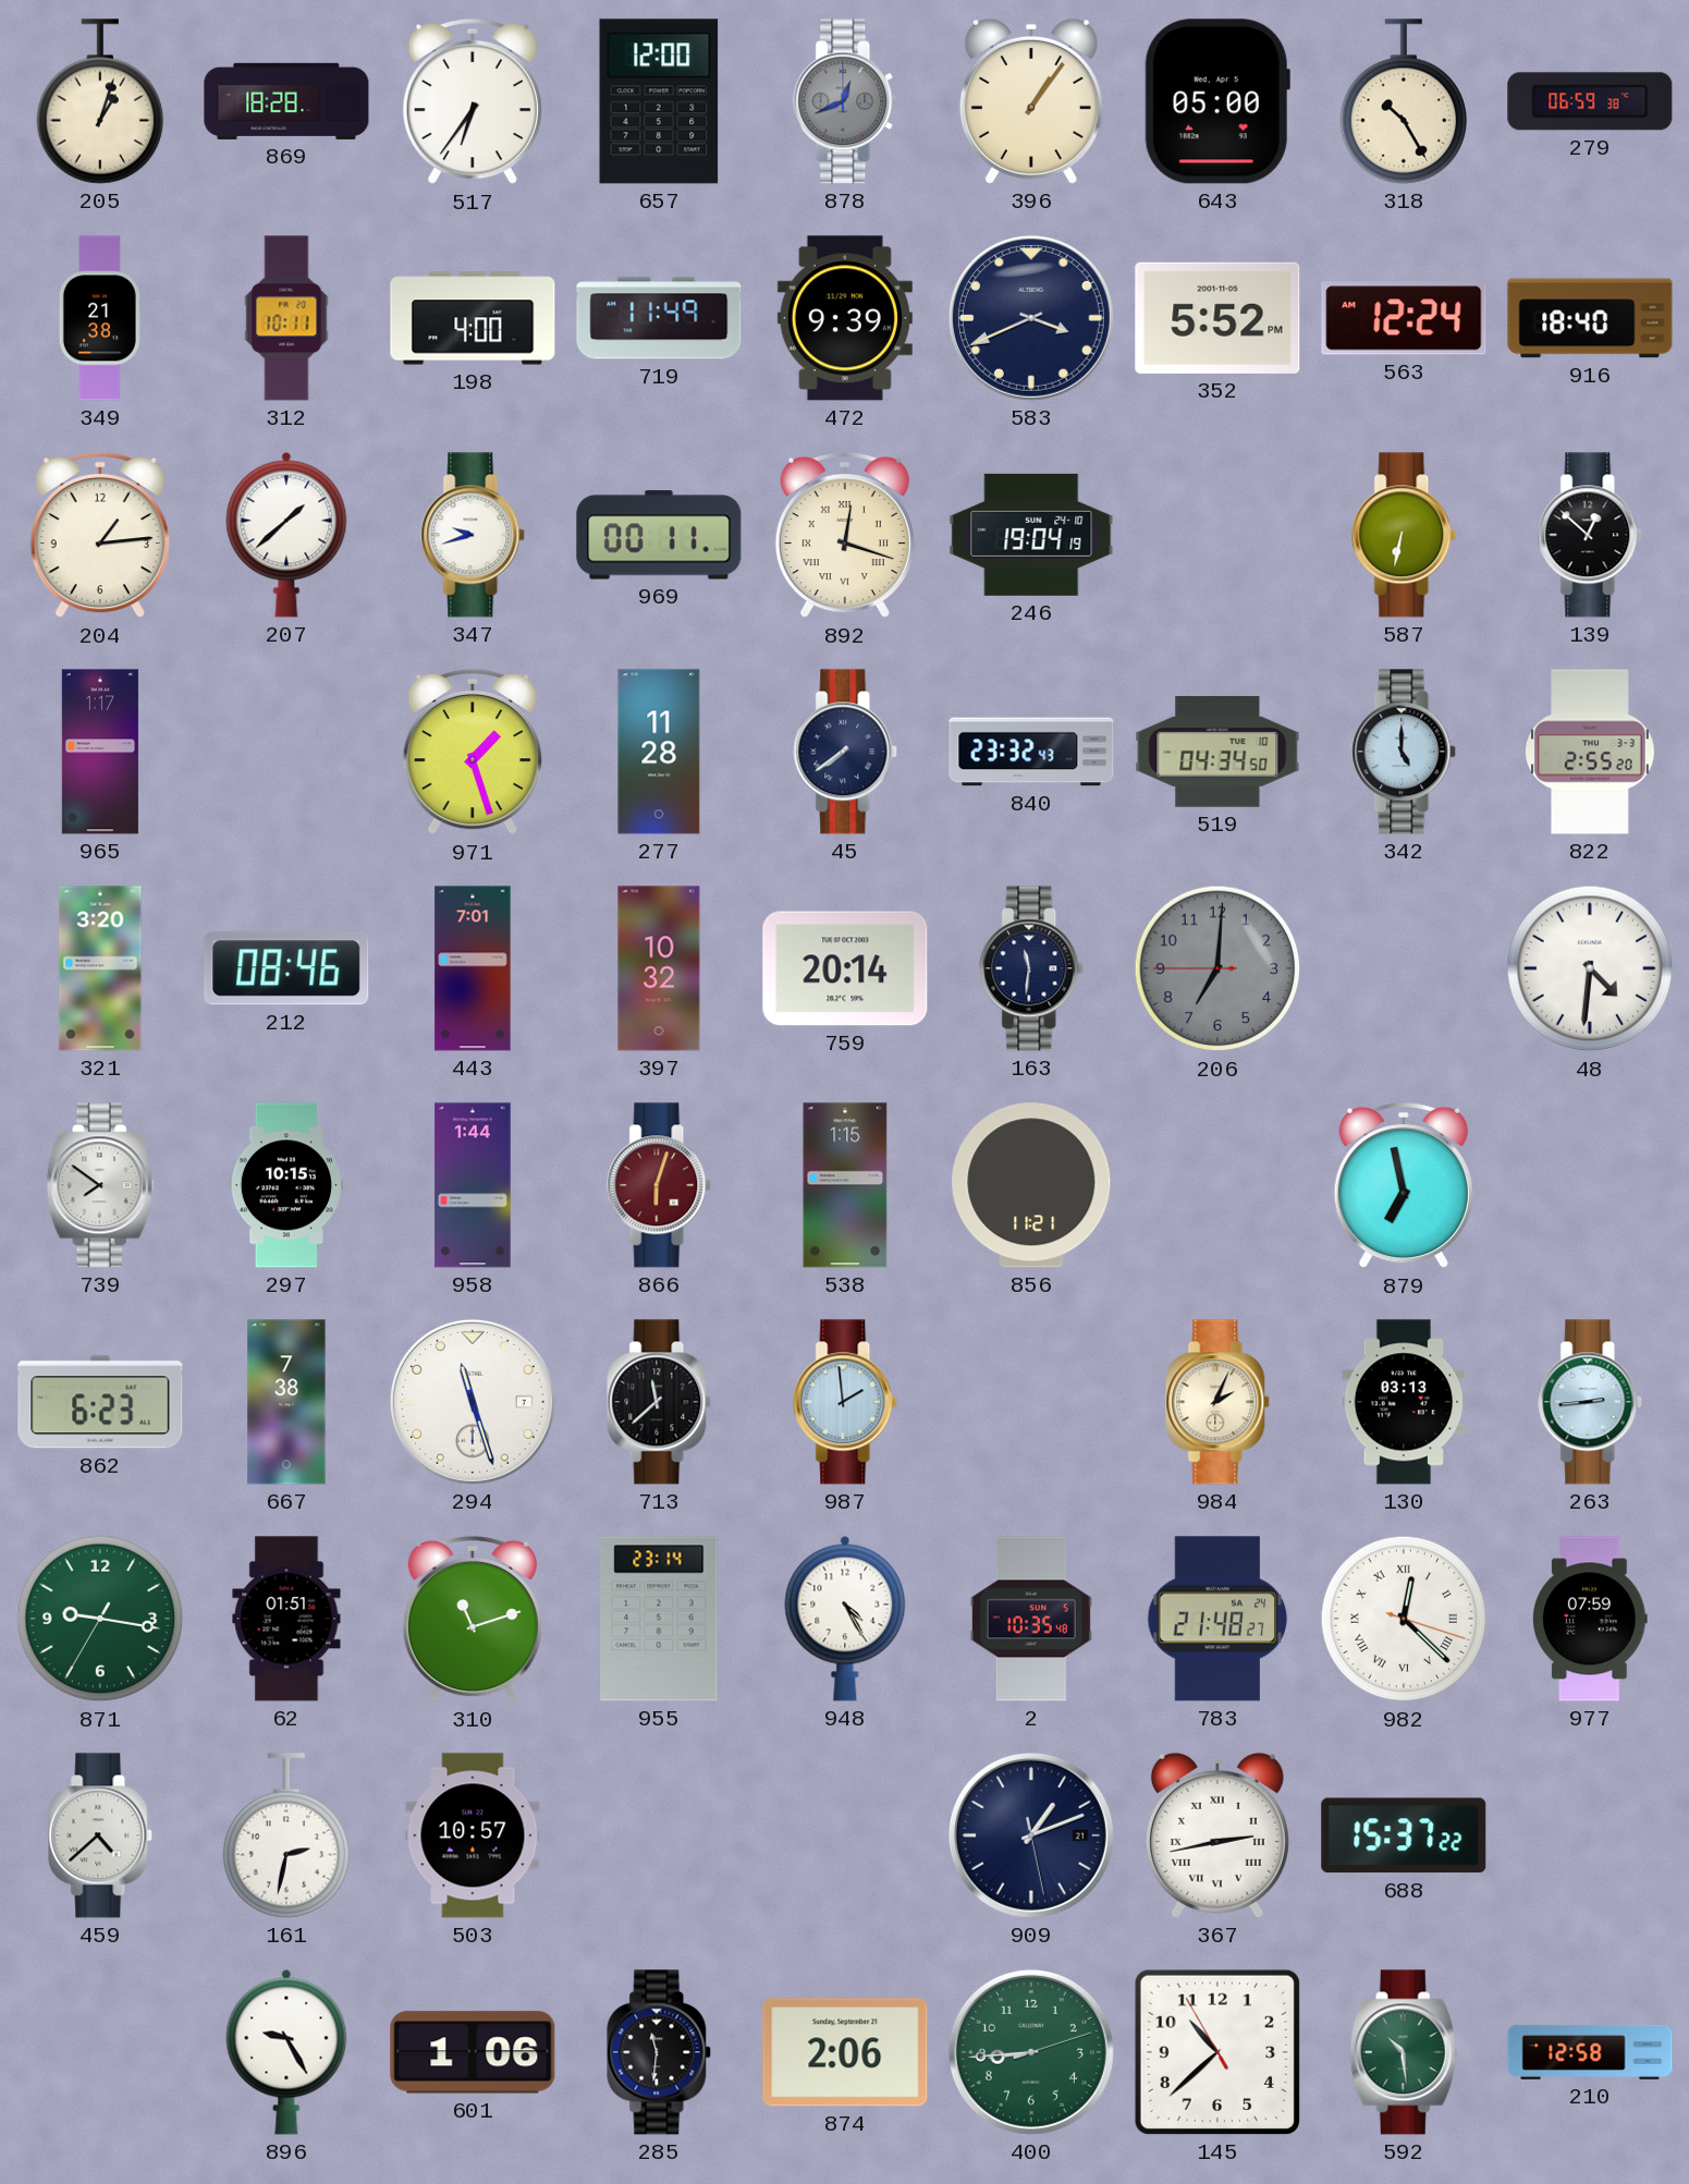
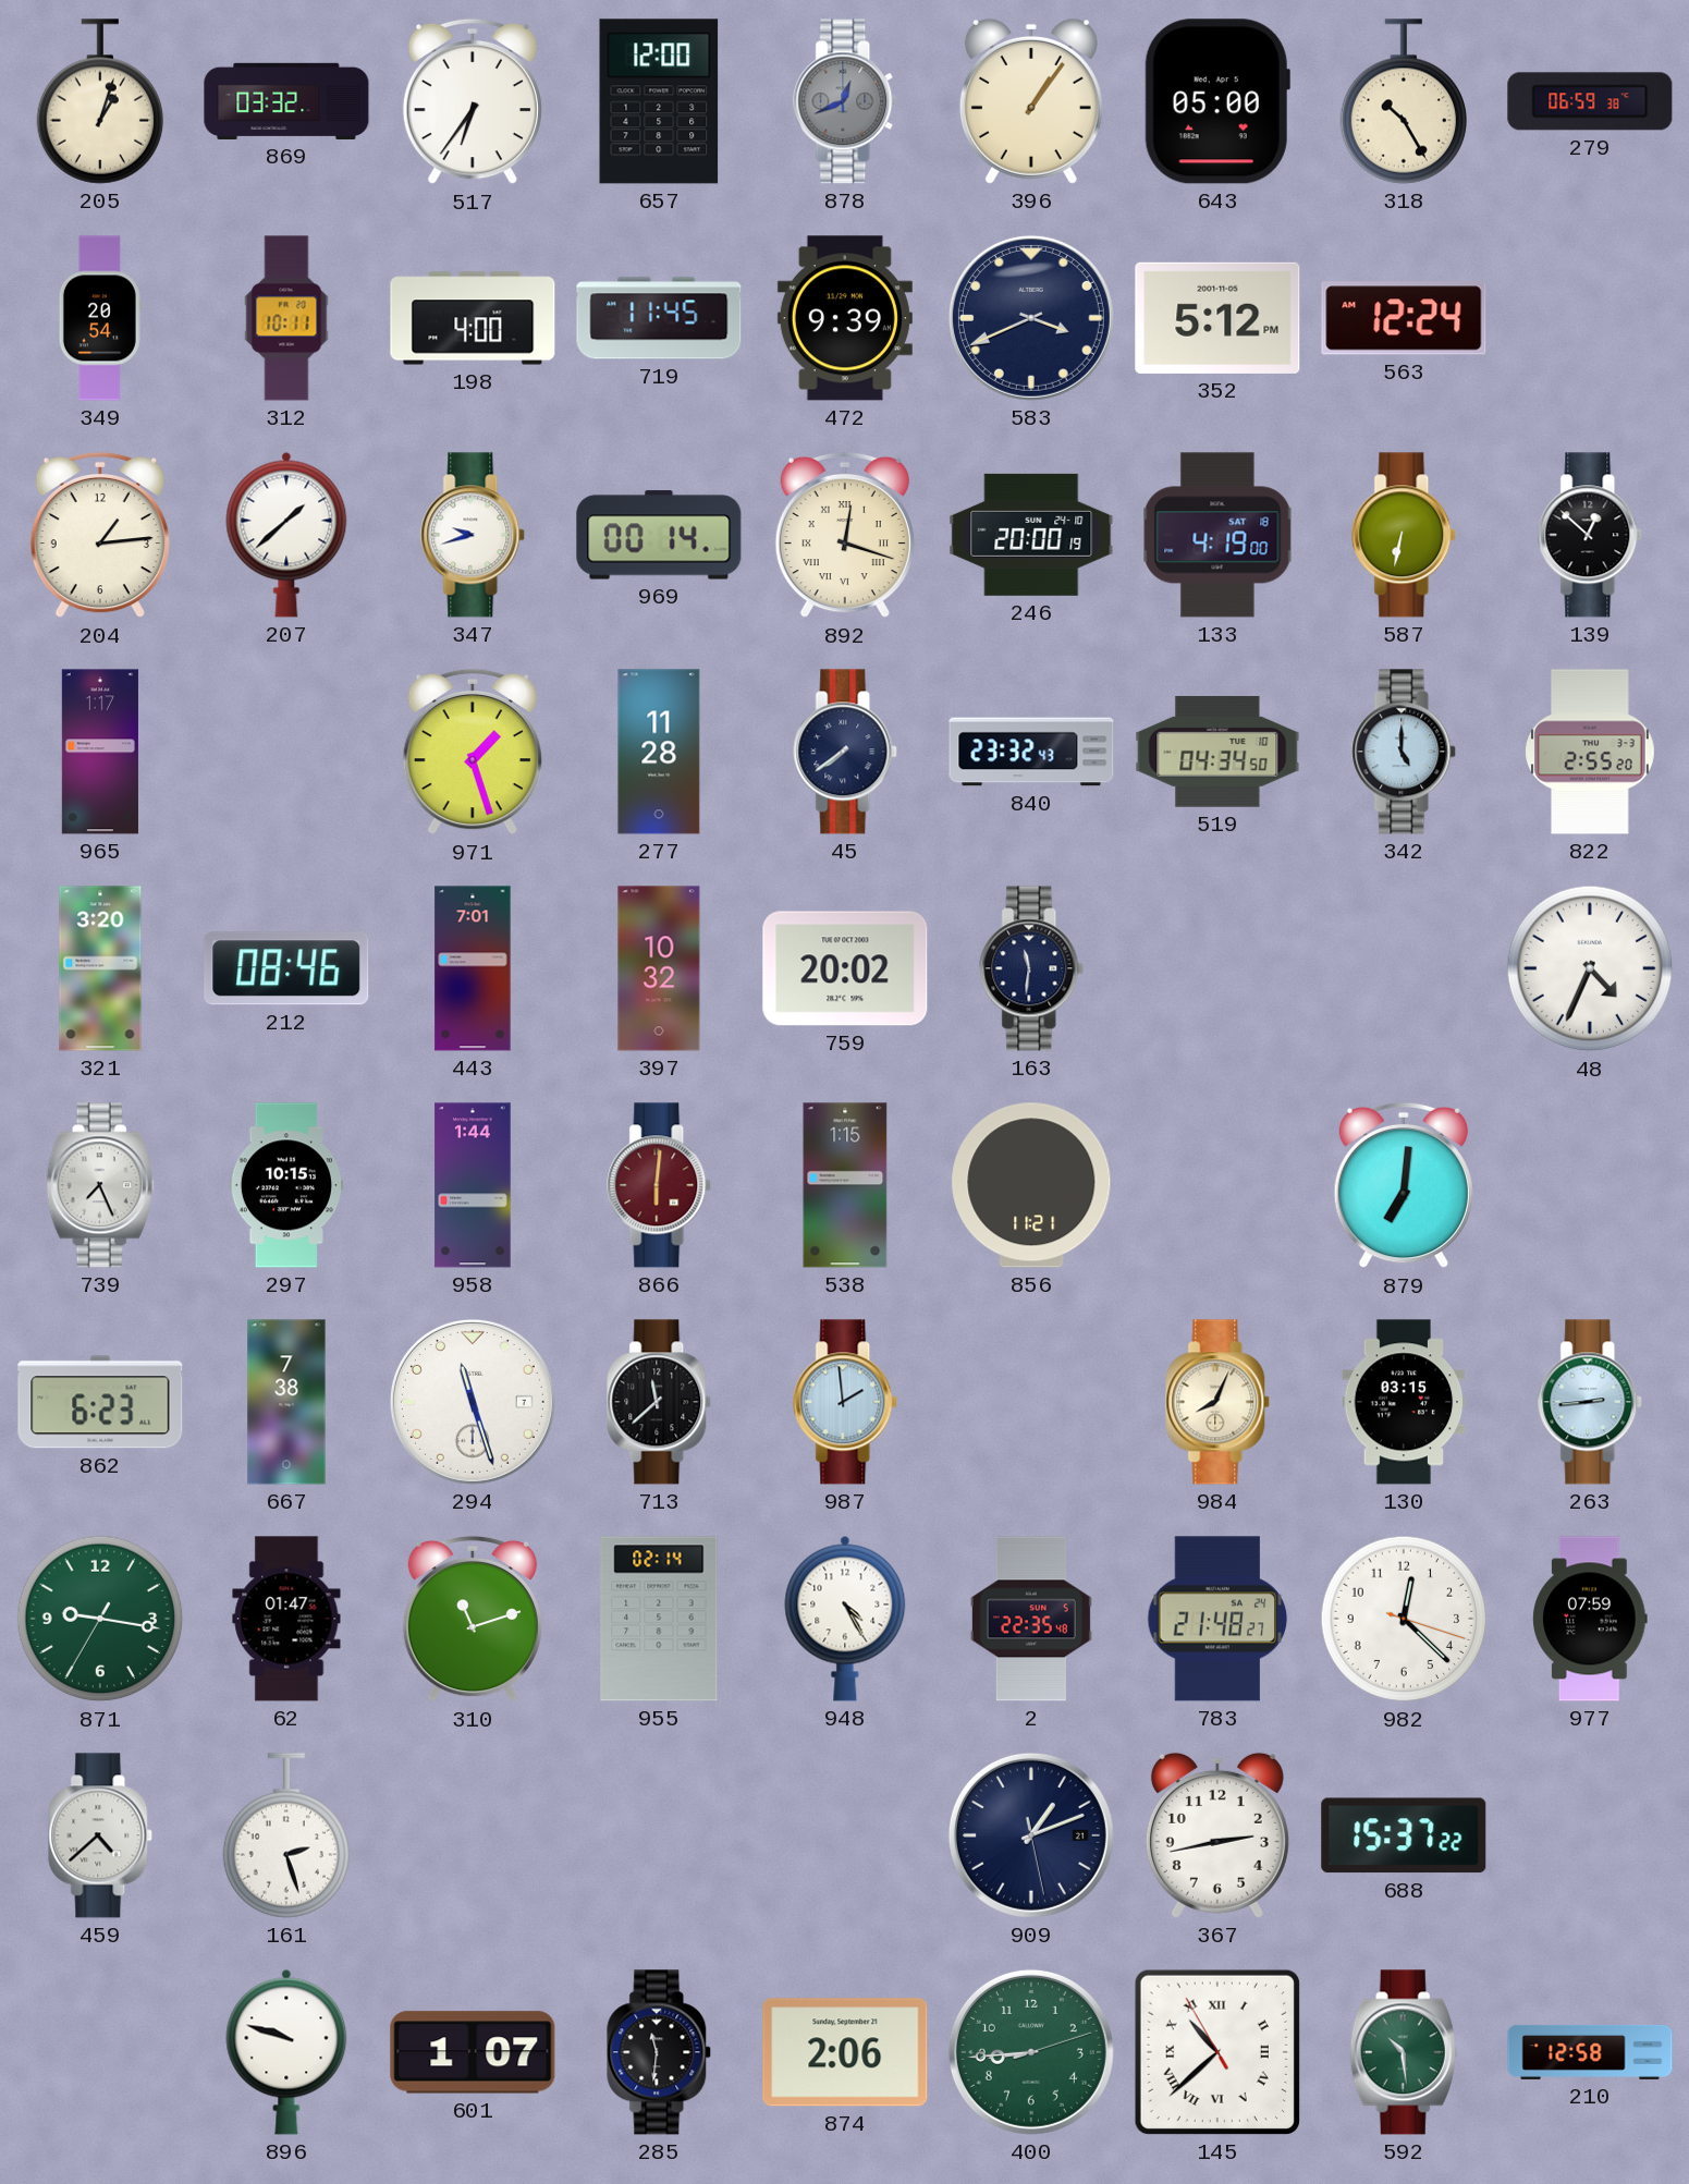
869: 18:28 -> 03:32 (286, 101)
349: 21:38 -> 20:54 (100, 318)
719: 11:49 -> 11:45 (659, 318)
352: 5:52 -> 5:12 (1217, 318)
916: 18:40 -> none (1590, 318)
969: 00:11 -> 00:14 (659, 535)
246: 19:04 -> 20:00 (1031, 535)
133: none -> 4:19 (1217, 535)
759: 20:14 -> 20:02 (845, 968)
206: 7:00 -> none (1217, 968)
48: 4:31 -> 4:34 (1590, 968)
739: 7:51 -> 7:26 (100, 1185)
866: 6:03 -> 6:01 (660, 1185)
879: 6:58 -> 7:01 (1404, 1185)
984: 2:04 -> 8:04 (1219, 1402)
130: 03:13 -> 03:15 (1404, 1402)
62: 01:51 -> 01:47 (286, 1619)
955: 23:14 -> 02:14 (659, 1619)
2: 10:35 -> 22:35 (1031, 1619)
982 numerals: Roman -> Arabic (1404, 1619)
161: 2:32 -> 2:27 (285, 1835)
503: 10:57 -> none (473, 1835)
367 numerals: Roman -> Arabic (1217, 1835)
896: 9:25 -> 9:48 (286, 2052)
601: 1:06 -> 1:07 (473, 2052)
145 numerals: Arabic -> Roman (1217, 2052)
